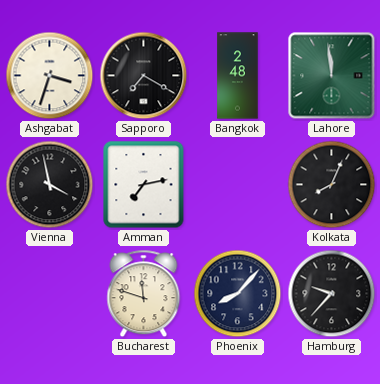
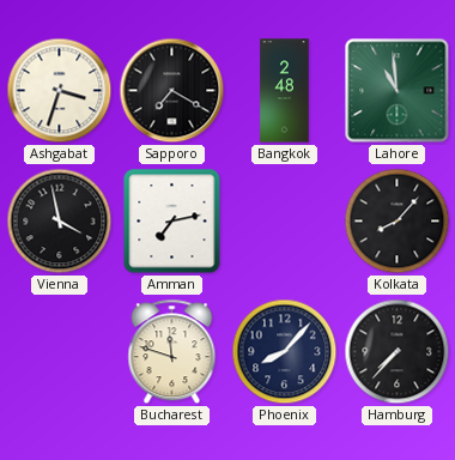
Lahore: 11:59 -> 10:59 (398, 91)
Kolkata: 8:04 -> 8:07 (398, 222)
Hamburg: 9:37 -> 7:37 (398, 352)
